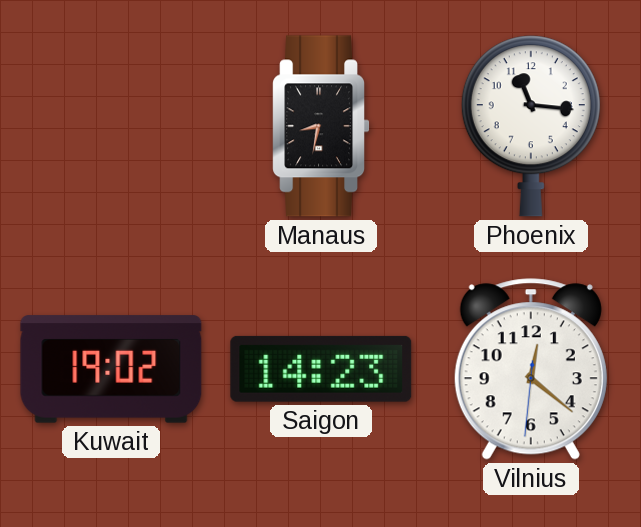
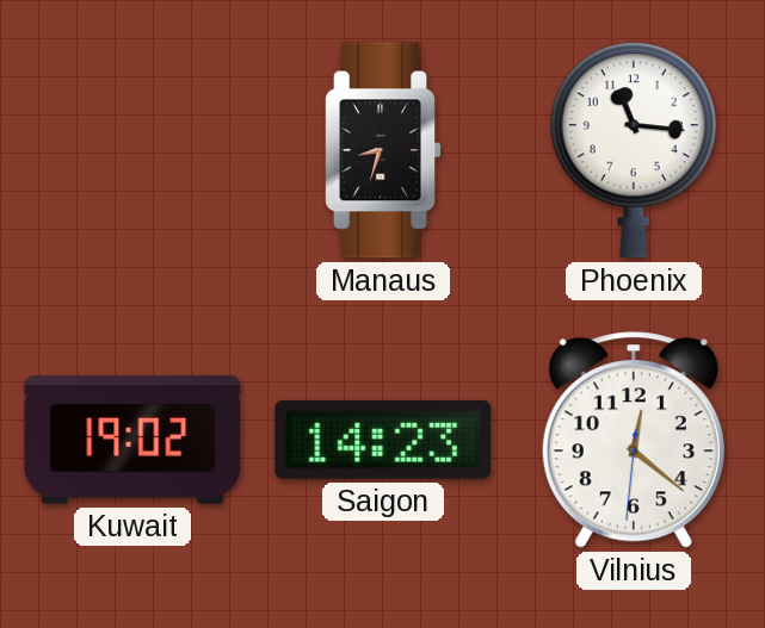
Manaus: 8:32 -> 8:33 (383, 150)
